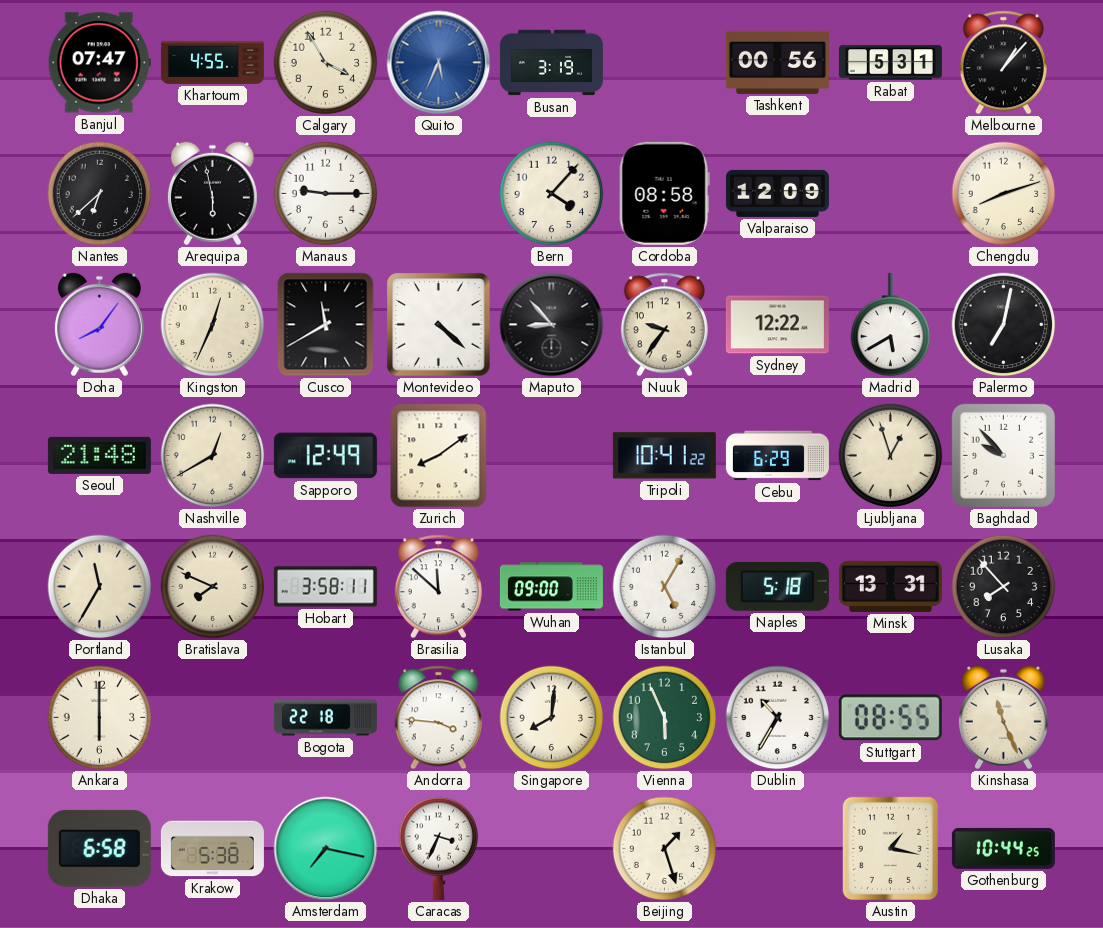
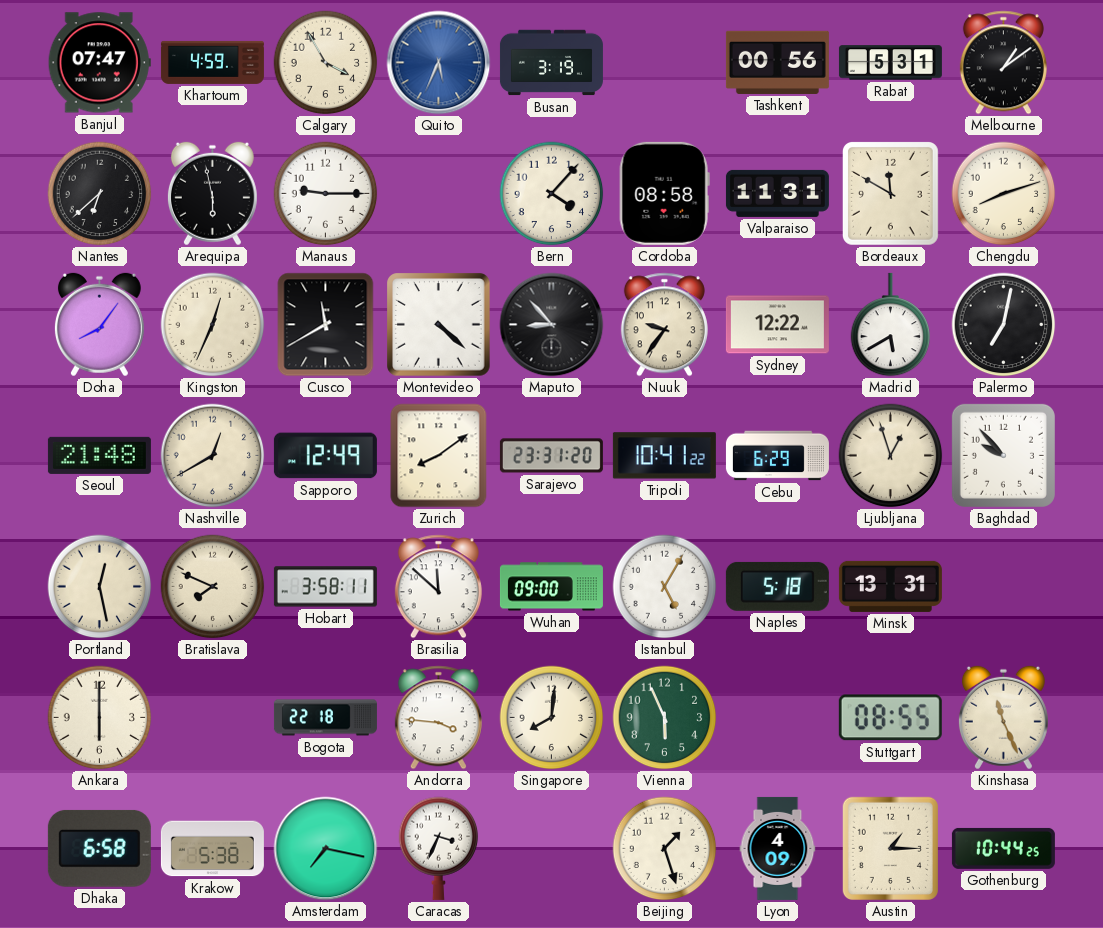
Khartoum: 4:55 -> 4:59 (212, 62)
Melbourne: 1:07 -> 1:09 (1003, 63)
Valparaiso: 12:09 -> 11:31 (777, 193)
Bordeaux: none -> 11:50 (891, 194)
Sarajevo: none -> 23:31 (551, 456)
Portland: 11:35 -> 12:28 (100, 587)
Lusaka: 7:53 -> none (1004, 587)
Dublin: 10:35 -> none (778, 718)
Lyon: none -> 4:09 (778, 848)
Austin: 1:17 -> 1:15 (890, 848)
